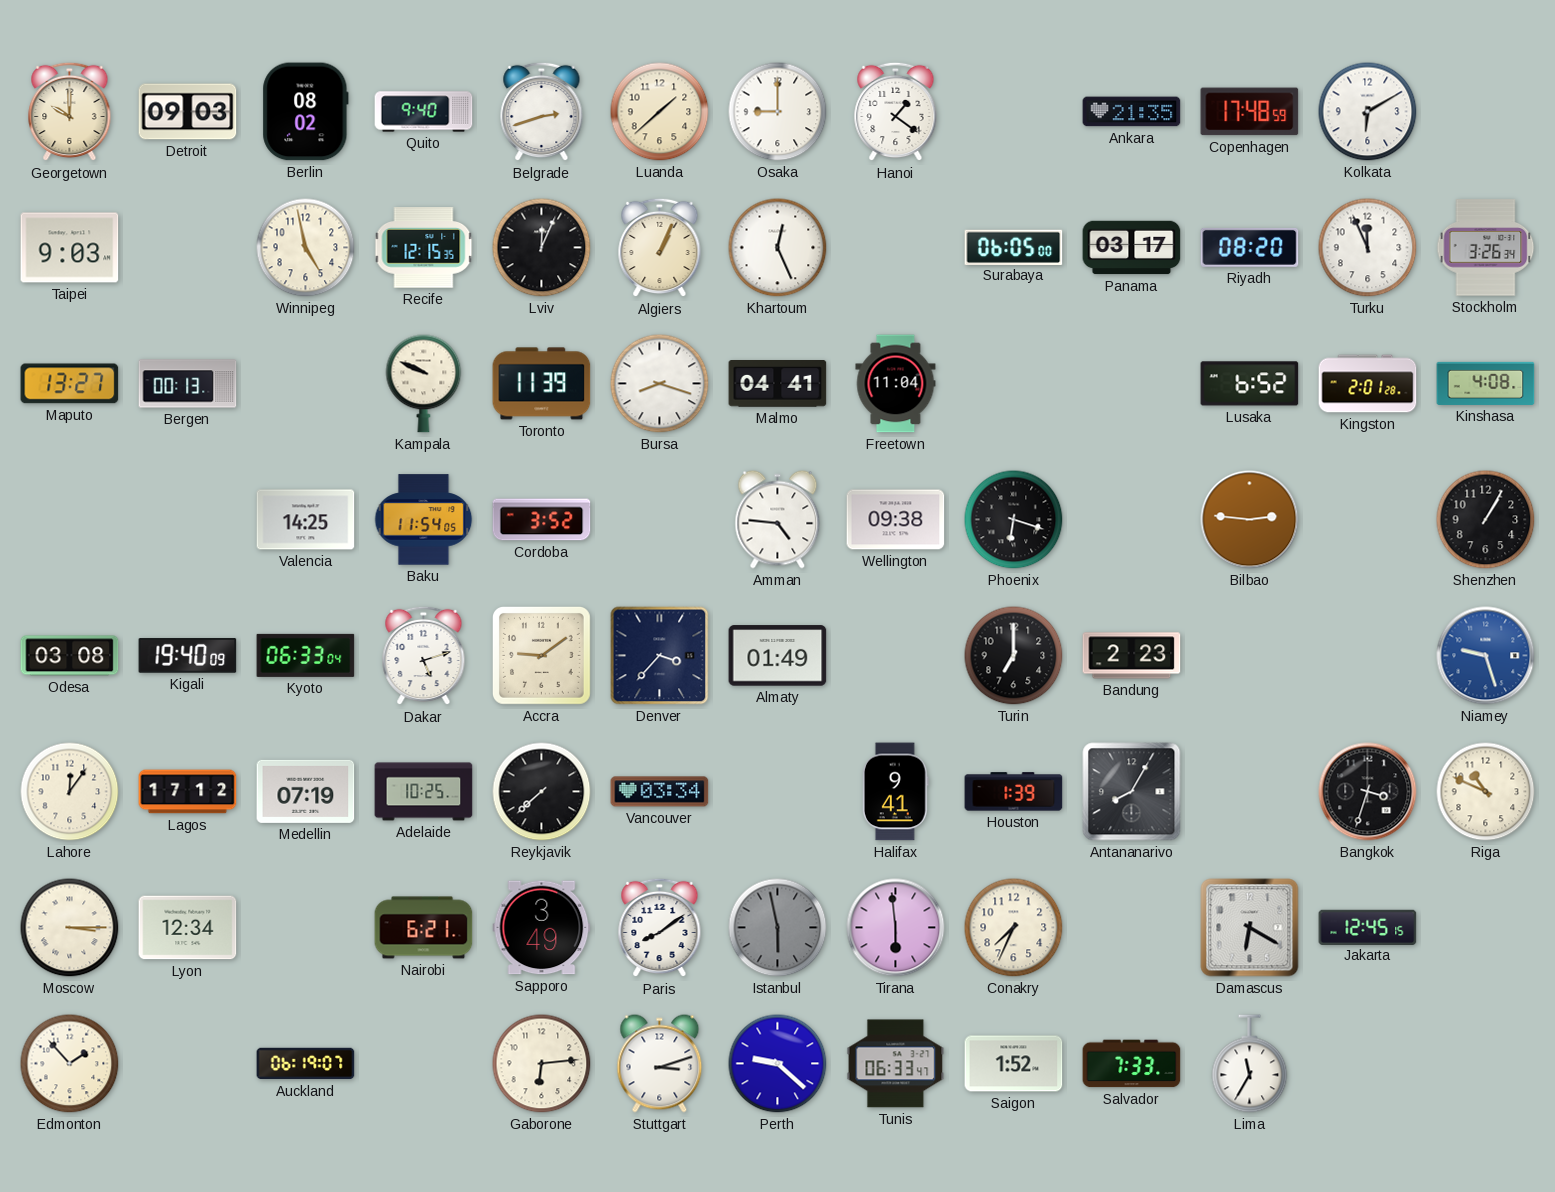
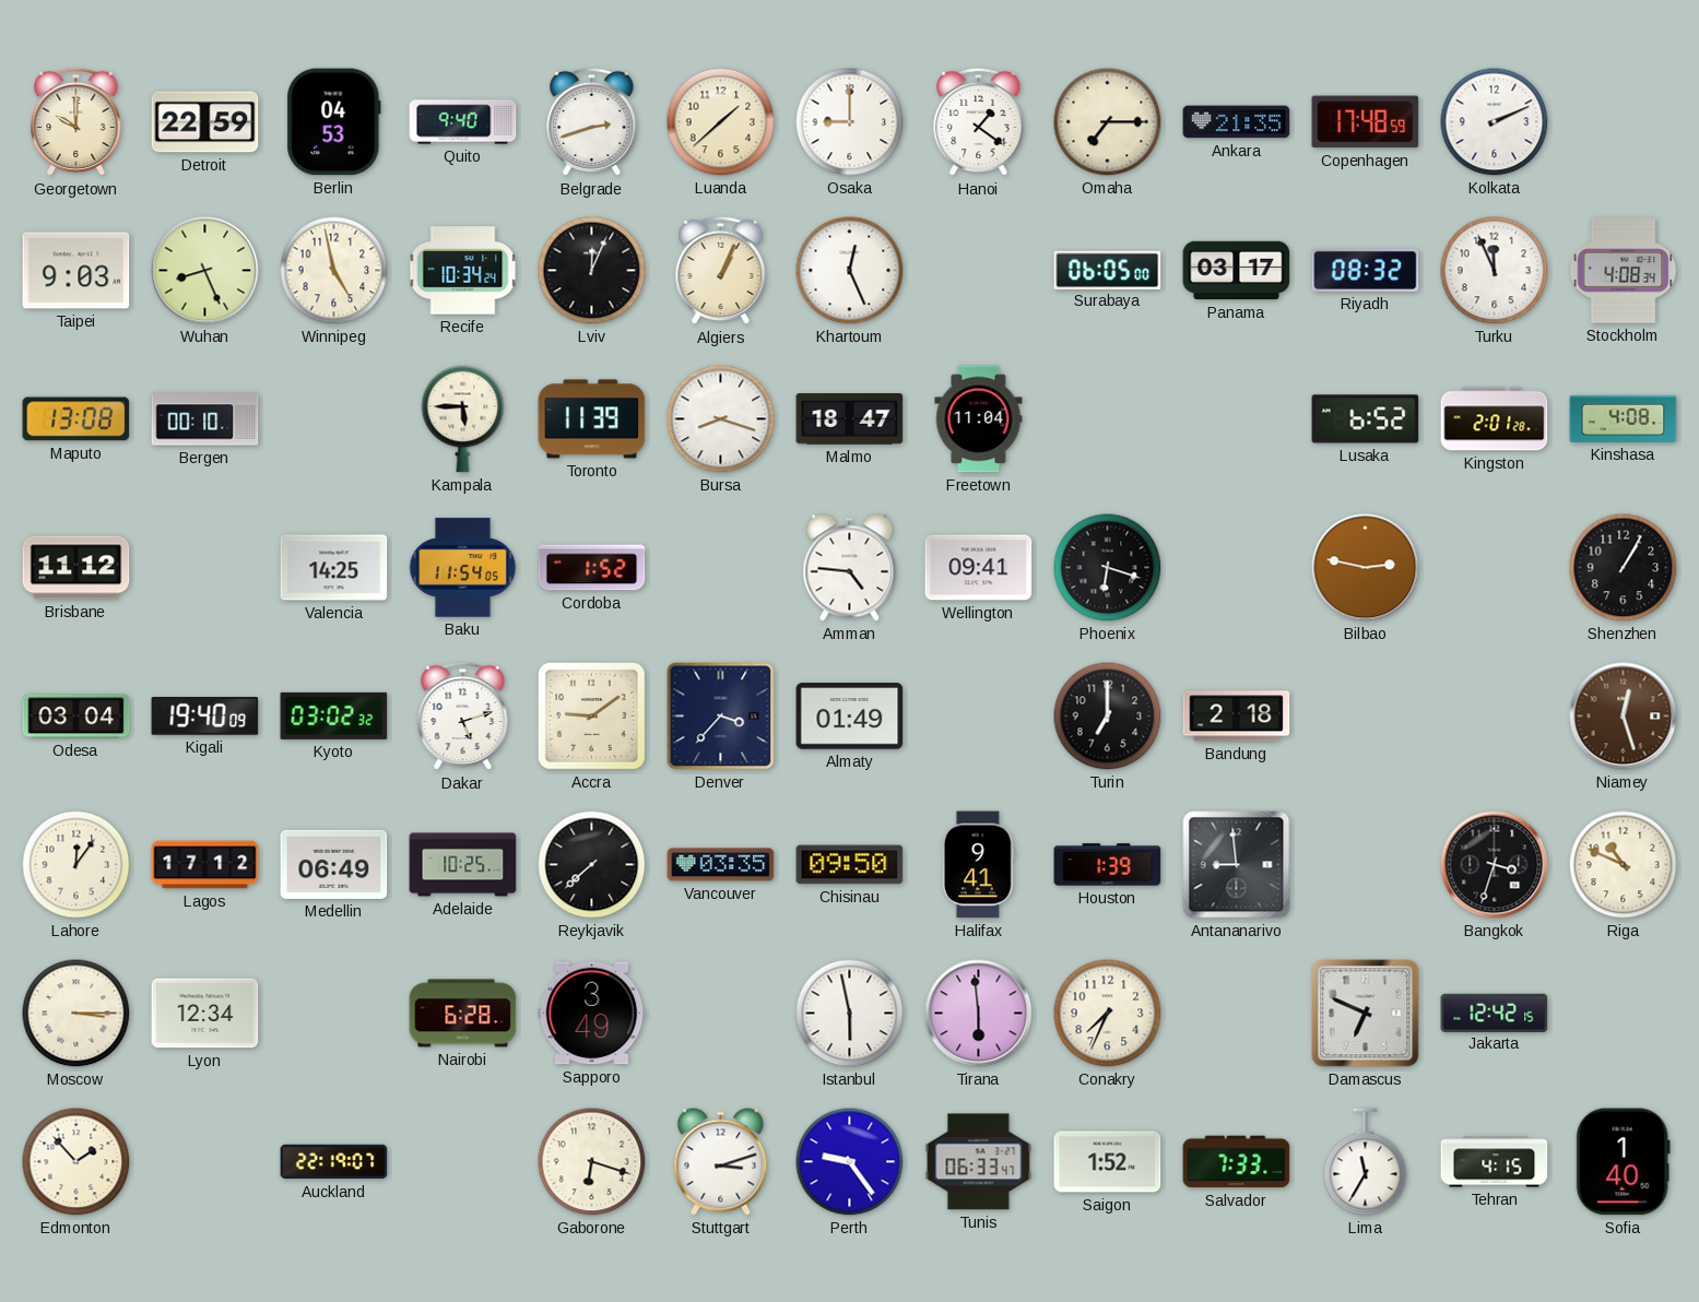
Detroit: 09:03 -> 22:59 (205, 122)
Berlin: 08:02 -> 04:53 (334, 122)
Omaha: none -> 7:15 (1108, 122)
Kolkata: 6:10 -> 2:11 (1495, 122)
Wuhan: none -> 8:26 (205, 271)
Recife: 12:15 -> 10:34 (463, 271)
Riyadh: 08:20 -> 08:32 (1366, 270)
Stockholm: 3:26 -> 4:08 (1624, 271)
Maputo: 13:27 -> 13:08 (76, 419)
Bergen: 00:13 -> 00:10 (205, 419)
Kampala: 9:49 -> 5:45 (463, 419)
Malmo: 04:41 -> 18:47 (850, 419)
Brisbane: none -> 11:12 (76, 568)
Cordoba: 3:52 -> 1:52 (592, 568)
Wellington: 09:38 -> 09:41 (979, 568)
Bilbao: 2:46 -> 2:47 (1366, 568)
Odesa: 03:08 -> 03:04 (76, 717)
Kyoto: 06:33 -> 03:02 (334, 715)
Bandung: 2:23 -> 2:18 (1237, 717)
Niamey: 9:27 -> 12:27 (1624, 717)
Niamey dial: blue -> brown (1624, 717)
Medellin: 07:19 -> 06:49 (334, 864)
Vancouver: 03:34 -> 03:35 (721, 865)
Chisinau: none -> 09:50 (850, 865)
Antananarivo: 8:05 -> 8:59 (1237, 865)
Nairobi: 6:21 -> 6:28 (463, 1014)
Paris: 8:09 -> none (660, 928)
Istanbul dial: grey -> white (850, 1014)
Damascus: 6:20 -> 6:49 (1366, 1014)
Jakarta: 12:45 -> 12:42 (1495, 1013)
Auckland: 06:19 -> 22:19 (334, 1162)
Gaborone: 6:14 -> 6:18 (592, 1162)
Perth: 9:22 -> 9:24 (850, 1162)
Tehran: none -> 4:15 (1495, 1162)
Sofia: none -> 1:40 (1623, 1162)
